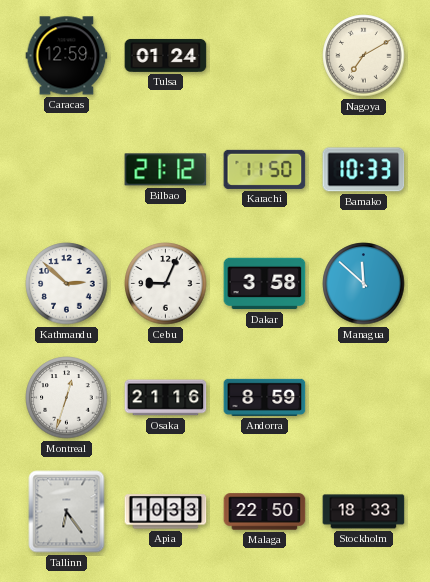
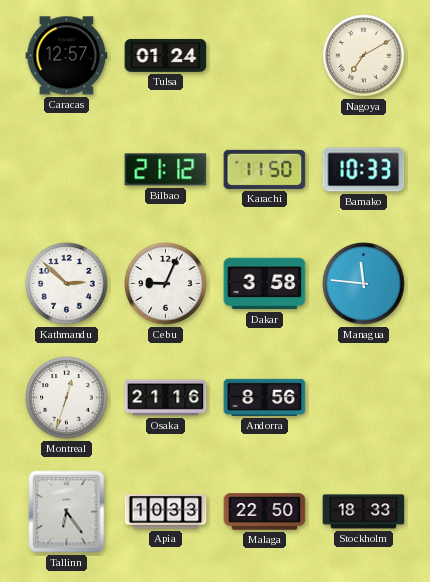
Caracas: 12:59 -> 12:57 (67, 56)
Managua: 11:52 -> 11:46 (364, 284)
Andorra: 8:59 -> 8:56 (265, 397)
